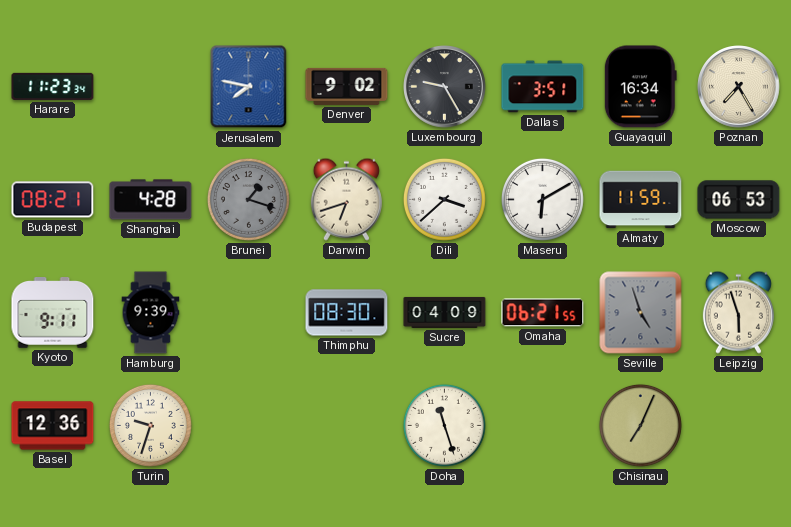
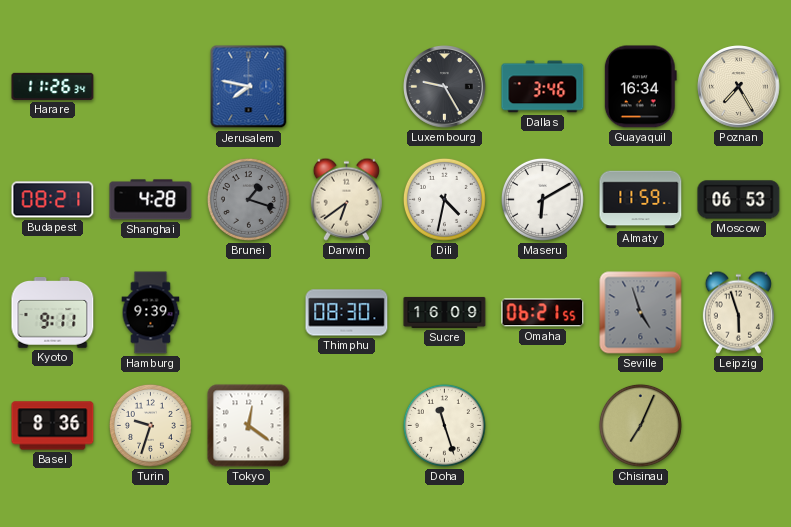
Harare: 11:23 -> 11:26 (53, 86)
Denver: 9:02 -> none (347, 86)
Dallas: 3:51 -> 3:46 (543, 87)
Darwin: 6:42 -> 6:39 (346, 199)
Dili: 3:38 -> 4:32 (444, 199)
Sucre: 04:09 -> 16:09 (445, 312)
Basel: 12:36 -> 8:36 (53, 426)
Tokyo: none -> 12:21 (249, 426)
